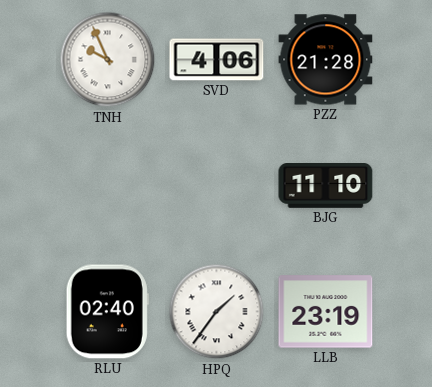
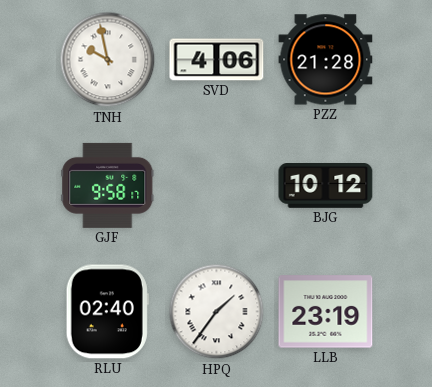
TNH: 9:56 -> 9:58 (108, 60)
GJF: none -> 9:58 (108, 185)
BJG: 11:10 -> 10:12 (326, 186)
